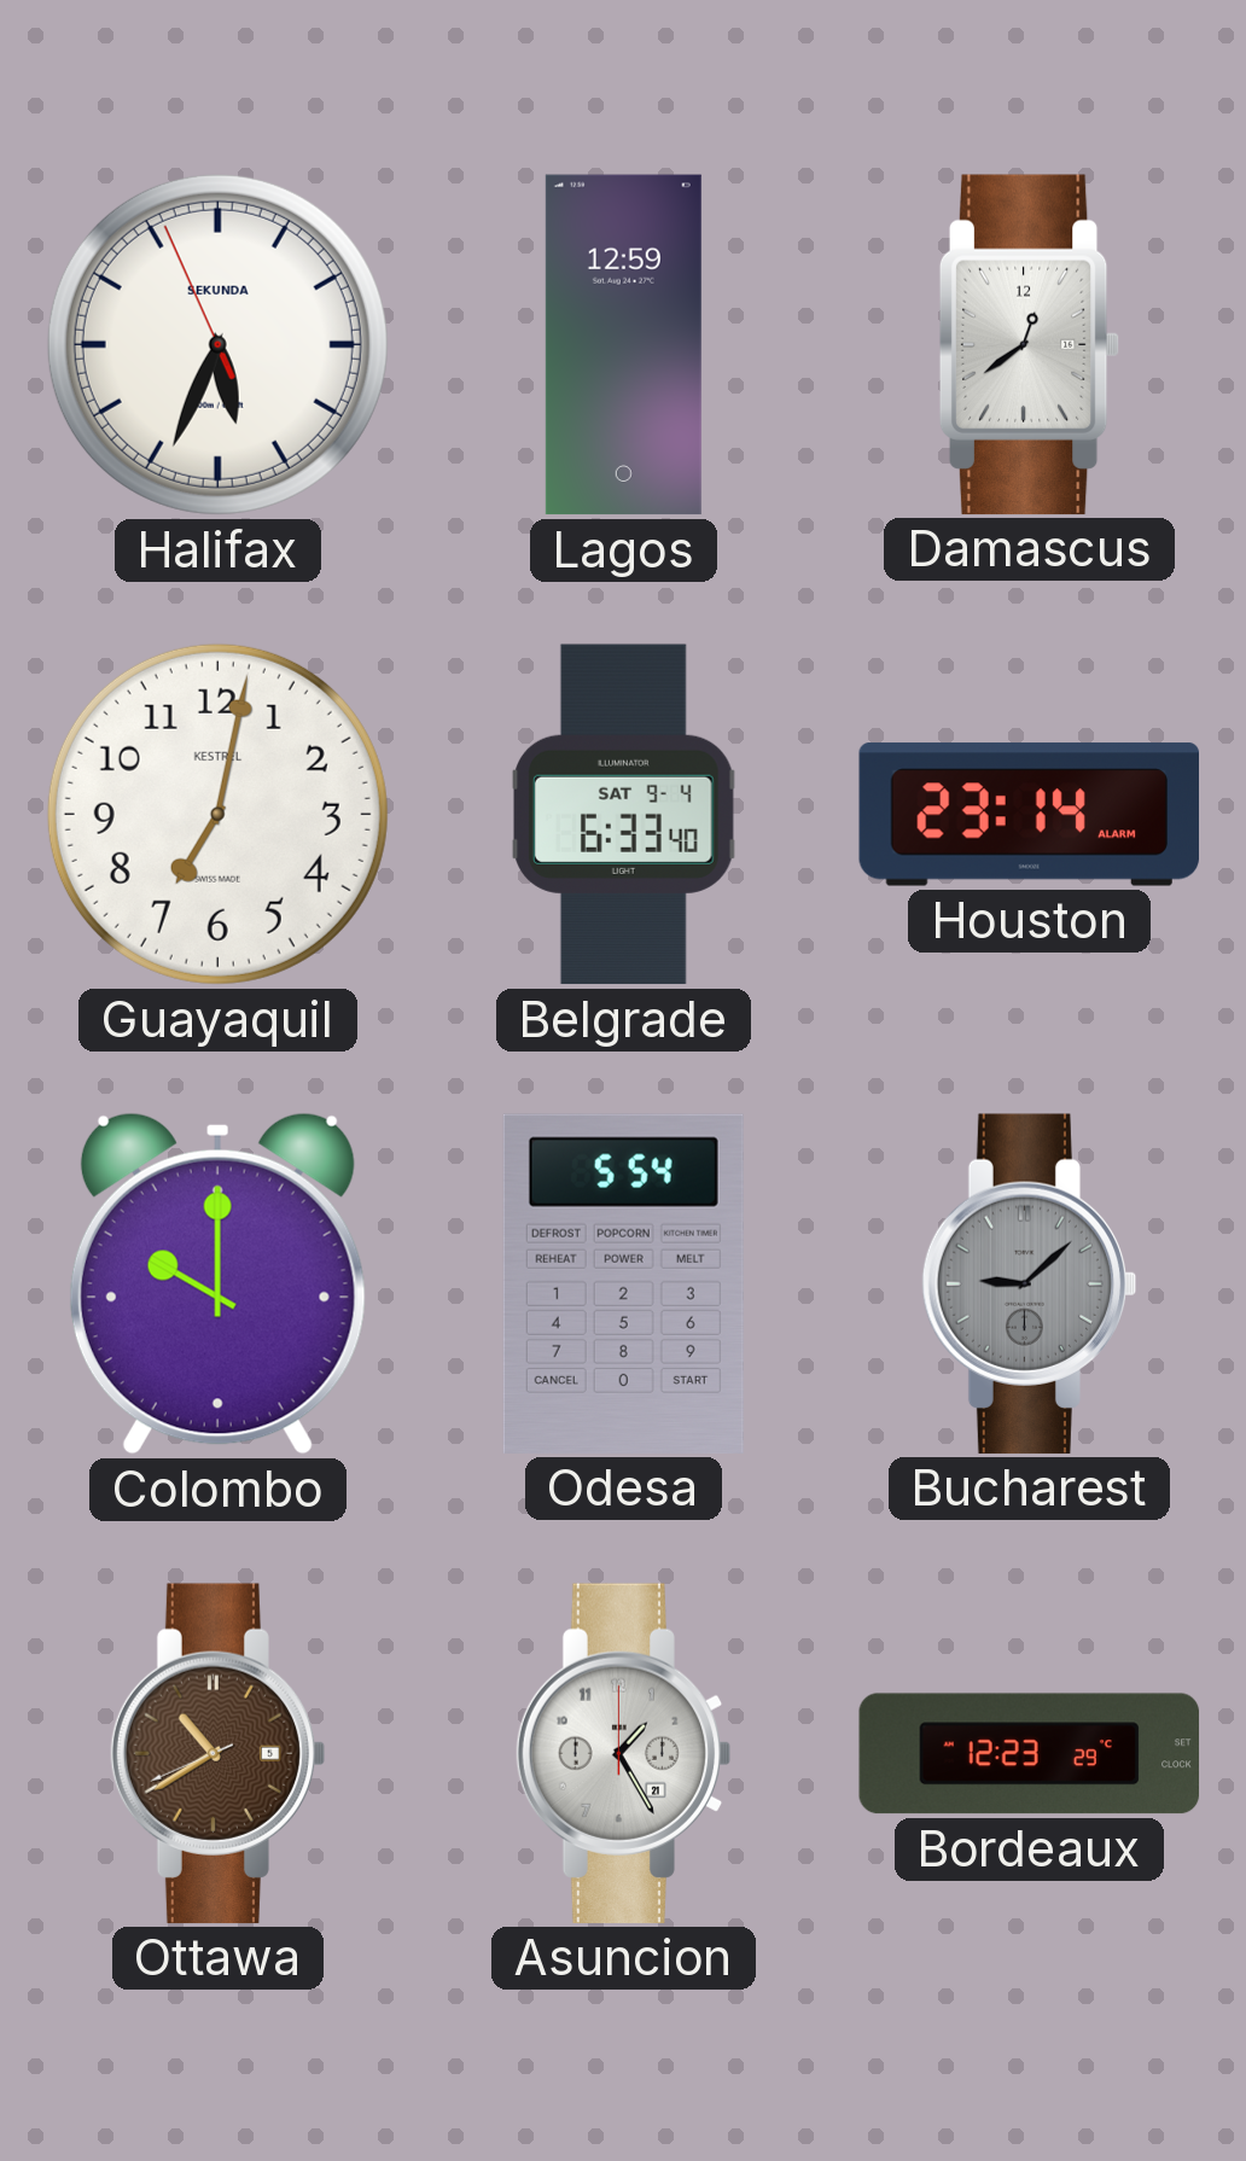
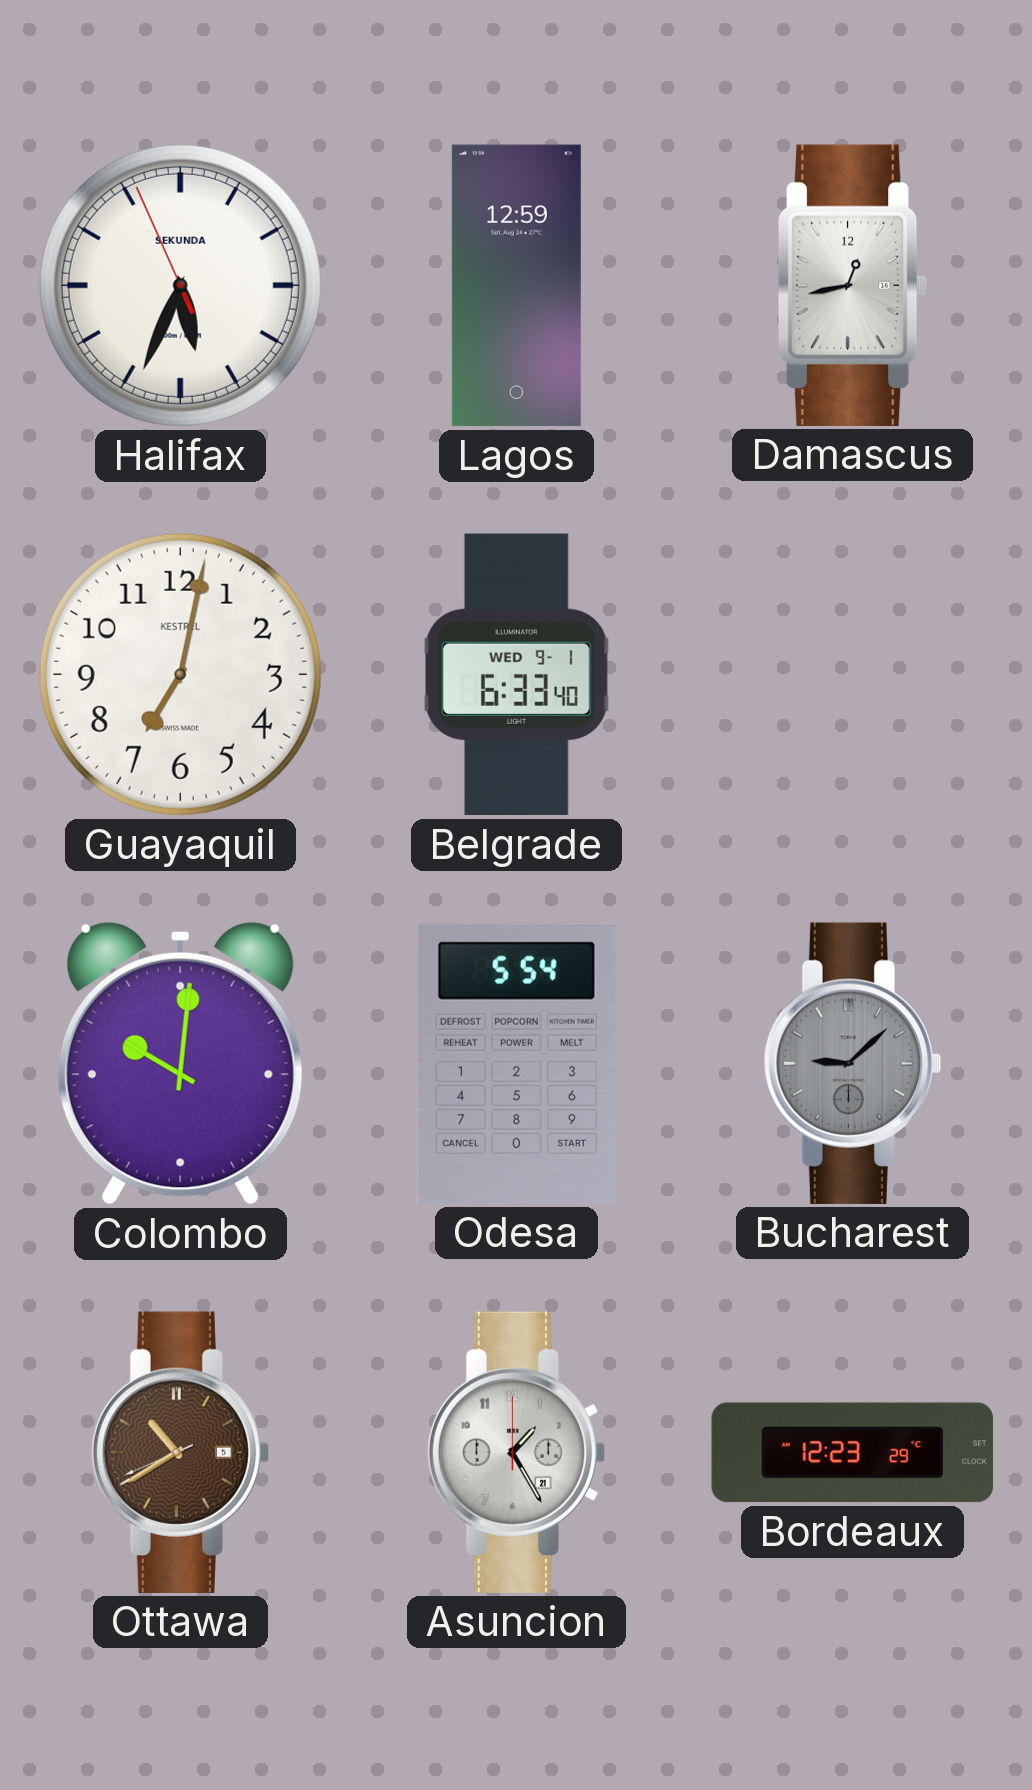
Damascus: 12:39 -> 12:43 (852, 285)
Belgrade date: SAT 9-4 -> WED 9-1 (517, 675)
Houston: 23:14 -> none (1029, 815)
Colombo: 10:00 -> 10:01 (180, 1063)
